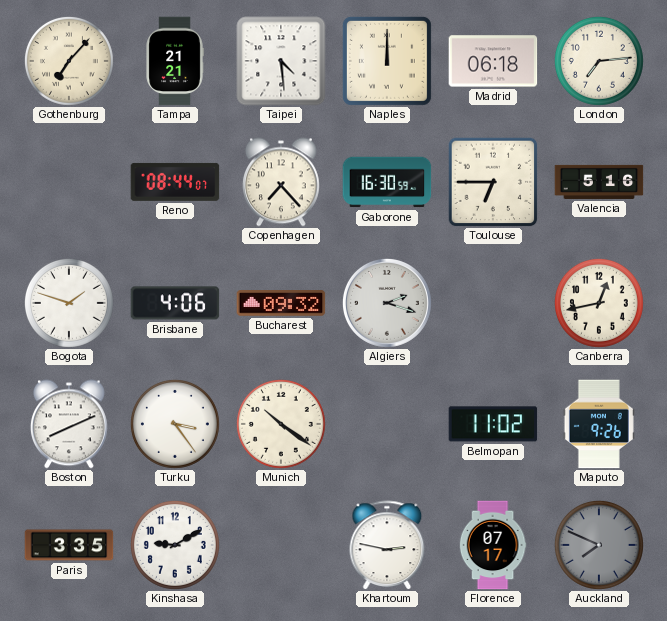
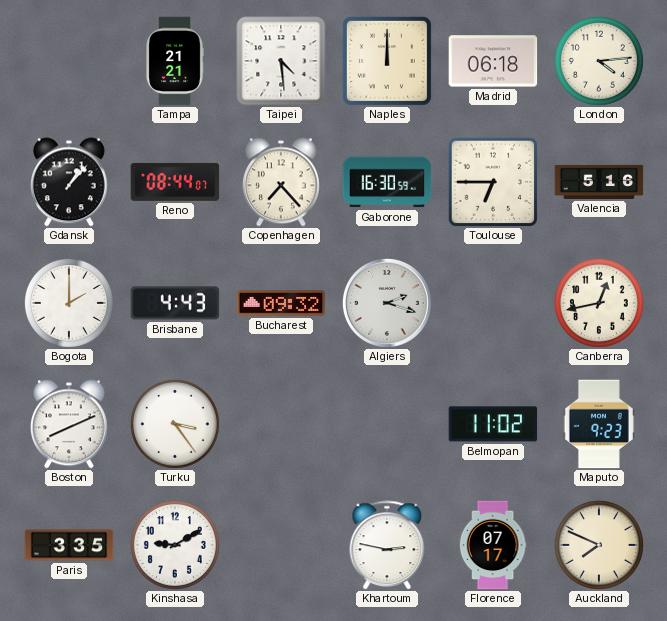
Gothenburg: 7:07 -> none (69, 61)
London: 7:14 -> 4:14 (599, 61)
Gdansk: none -> 1:07 (69, 182)
Bogota: 1:48 -> 2:00 (69, 303)
Brisbane: 4:06 -> 4:43 (175, 303)
Munich: 10:21 -> none (281, 424)
Maputo: 9:26 -> 9:23 (599, 424)
Auckland dial: grey -> cream (599, 545)
